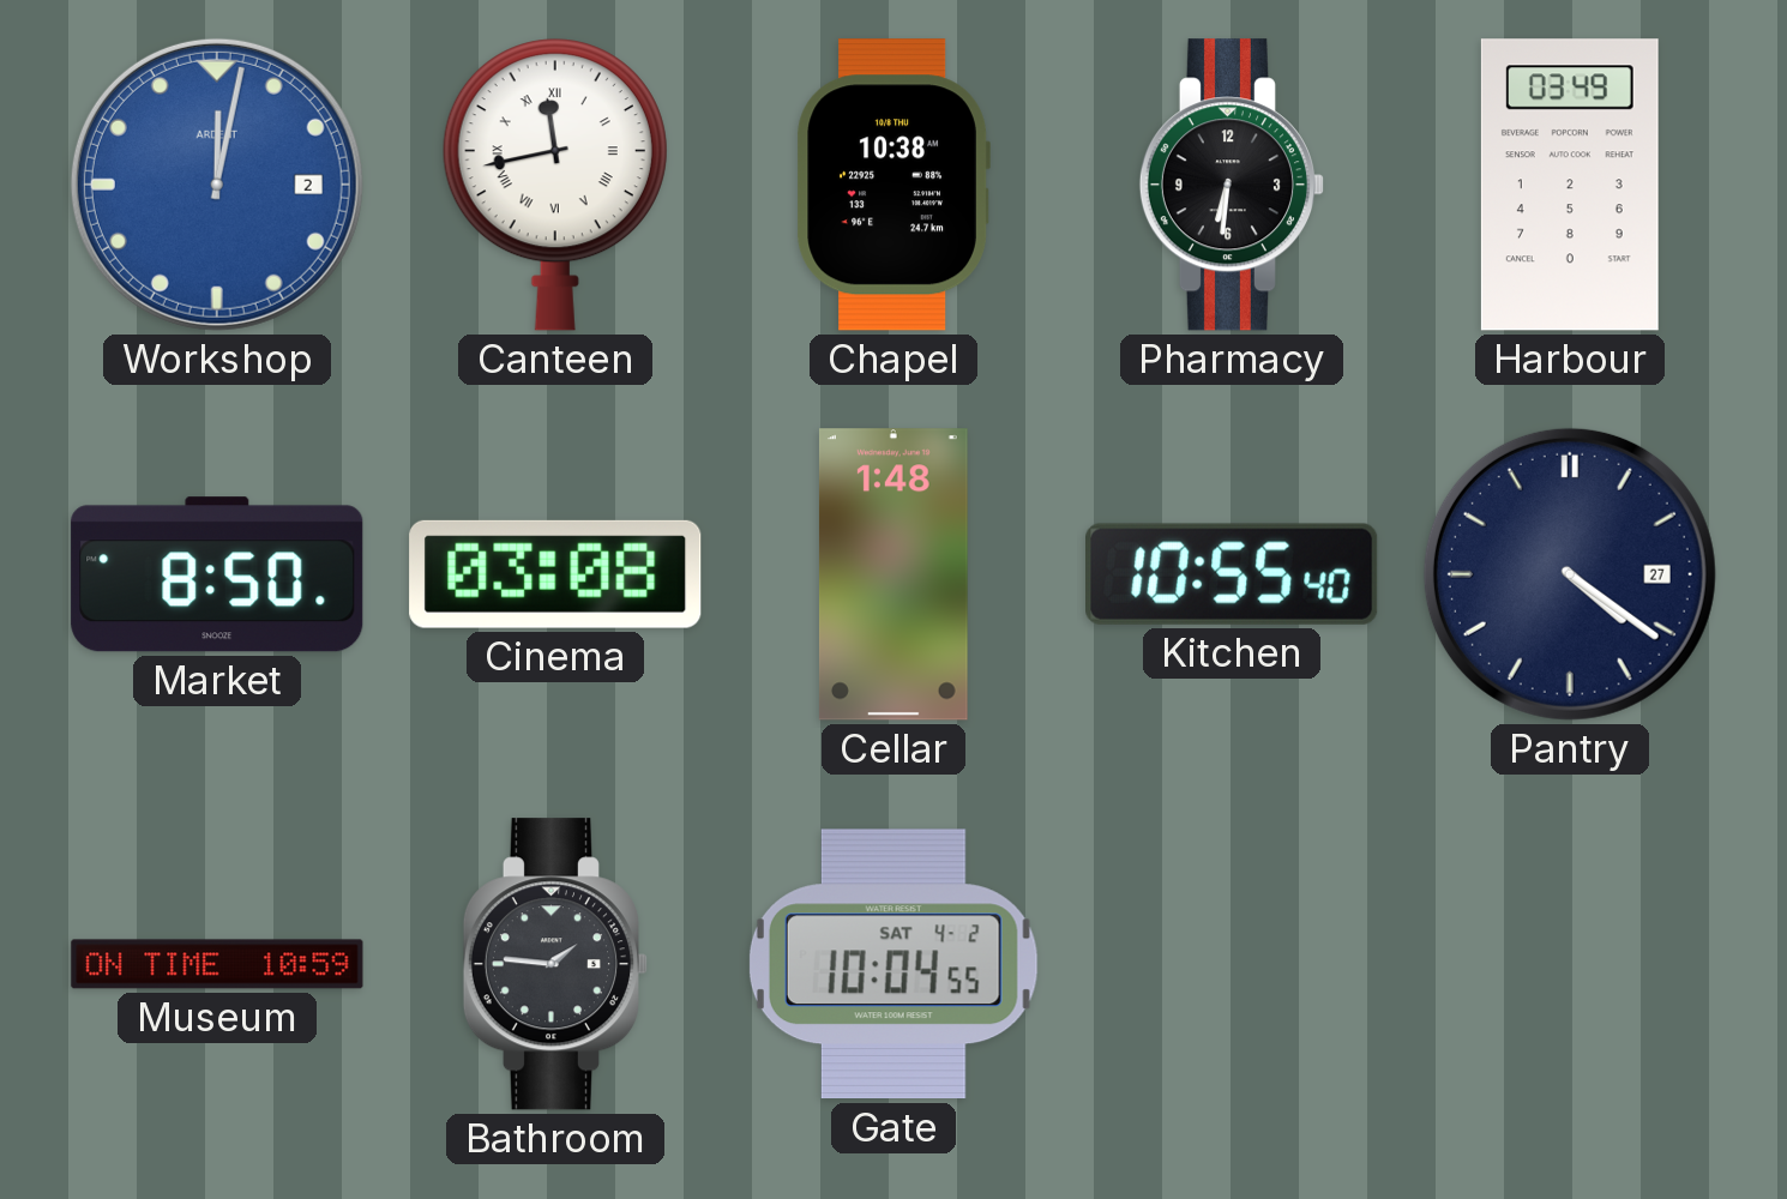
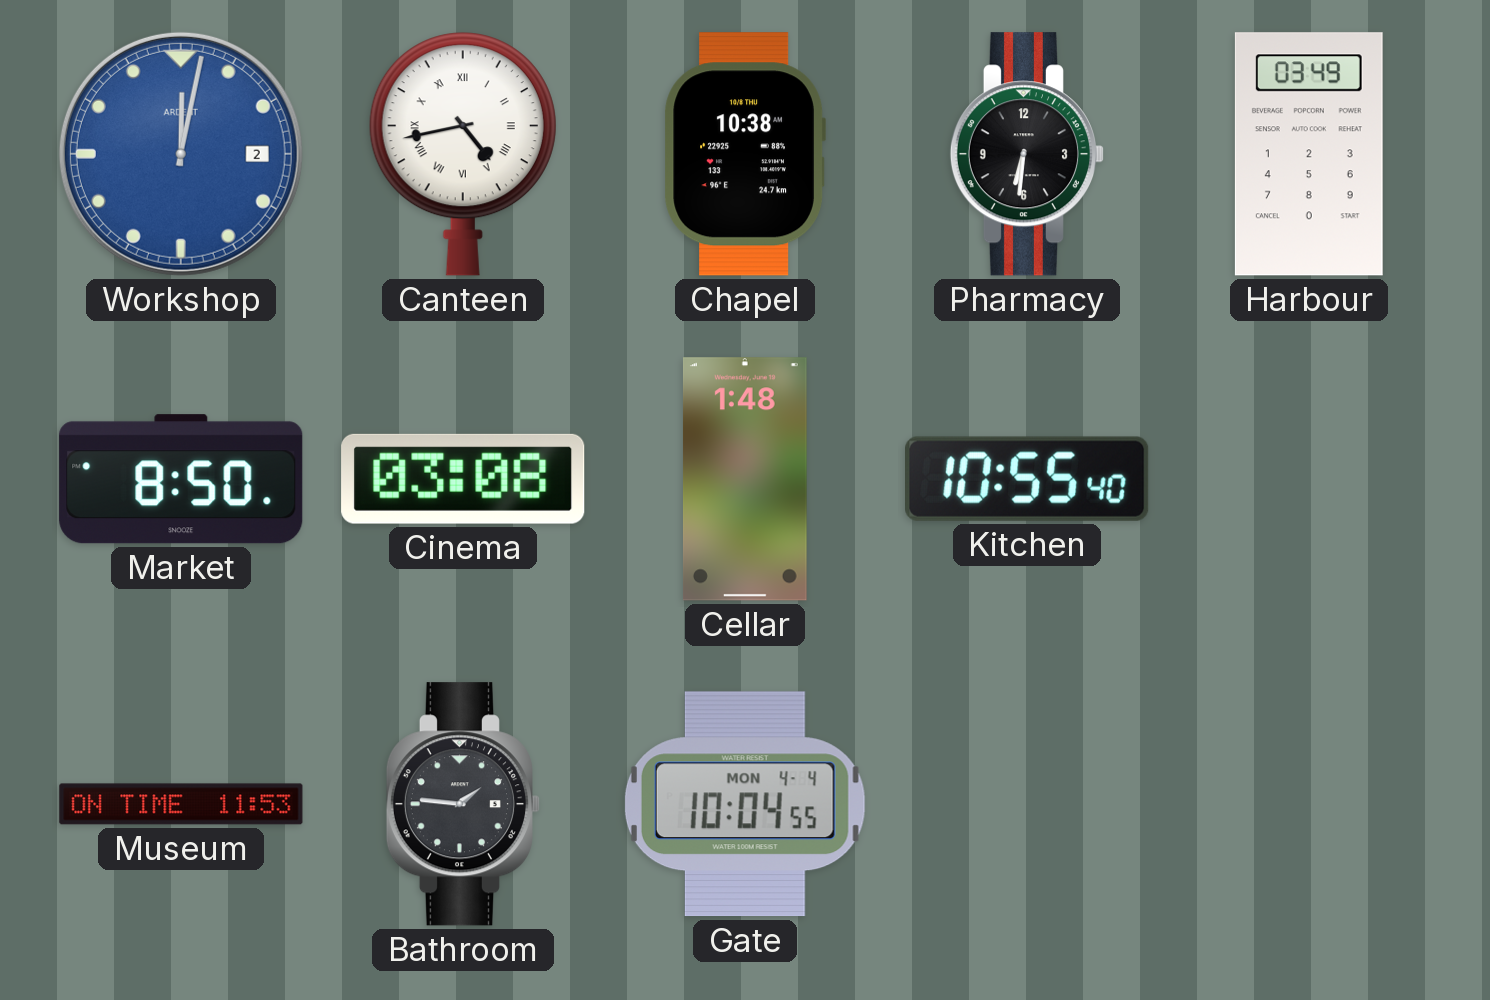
Canteen: 11:43 -> 4:43 (463, 154)
Pantry: 4:21 -> none (1570, 574)
Museum: 10:59 -> 11:53 (181, 804)
Gate date: SAT 4-2 -> MON 4-4 (745, 804)
